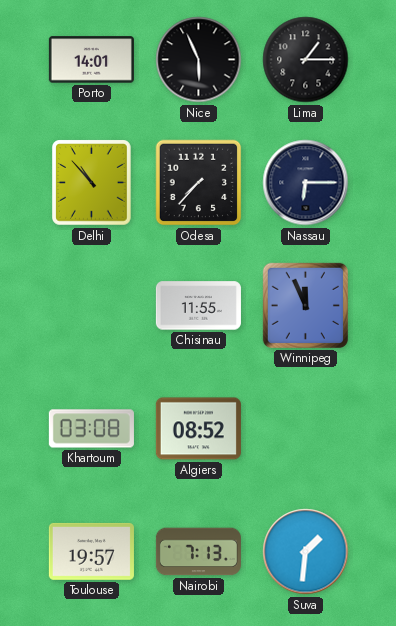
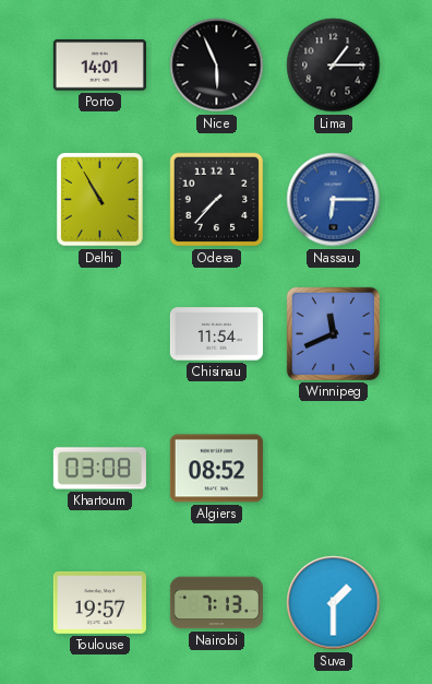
Delhi: 10:53 -> 10:55 (100, 200)
Nassau dial: navy -> blue (334, 200)
Chisinau: 11:55 -> 11:54 (216, 334)
Winnipeg: 11:56 -> 11:41 (333, 333)
Suva: 1:31 -> 1:30 (334, 603)
